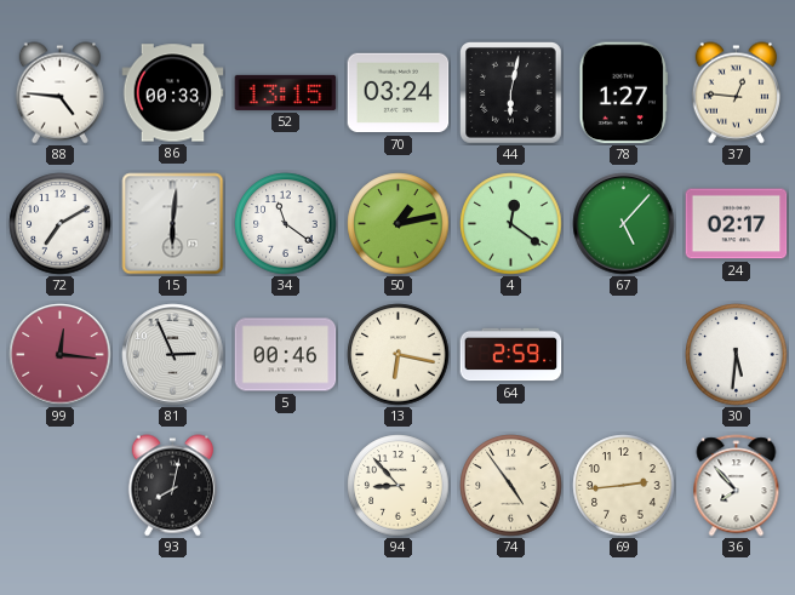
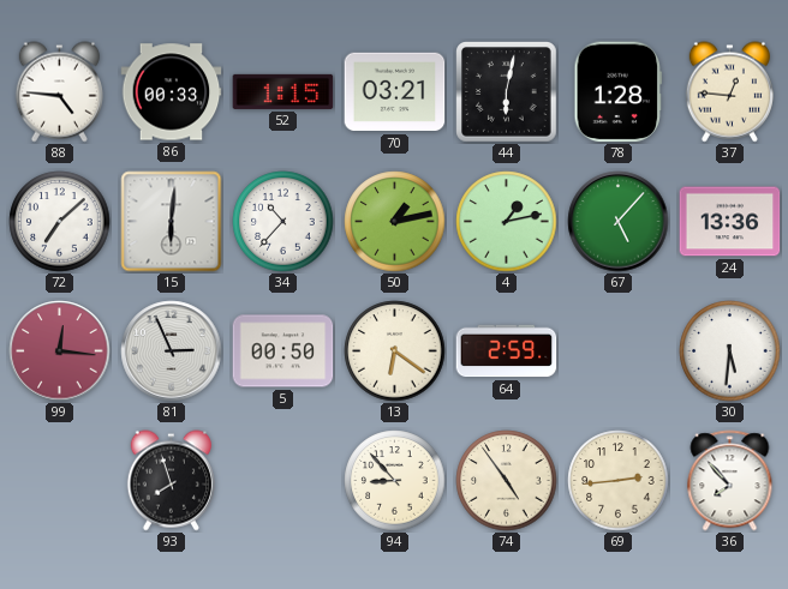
52: 13:15 -> 1:15 (283, 91)
70: 03:24 -> 03:21 (395, 92)
78: 1:27 -> 1:28 (619, 92)
72: 7:10 -> 7:08 (60, 222)
34: 11:21 -> 10:37 (283, 222)
4: 12:21 -> 1:13 (507, 222)
24: 02:17 -> 13:36 (730, 222)
5: 00:46 -> 00:50 (283, 351)
13: 6:17 -> 6:21 (395, 351)
93: 8:02 -> 7:57 (171, 481)
